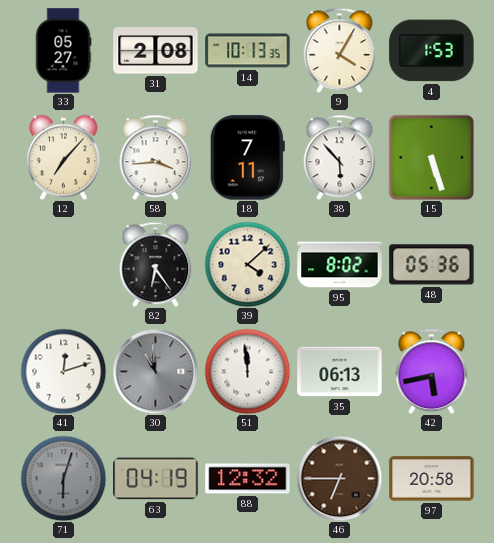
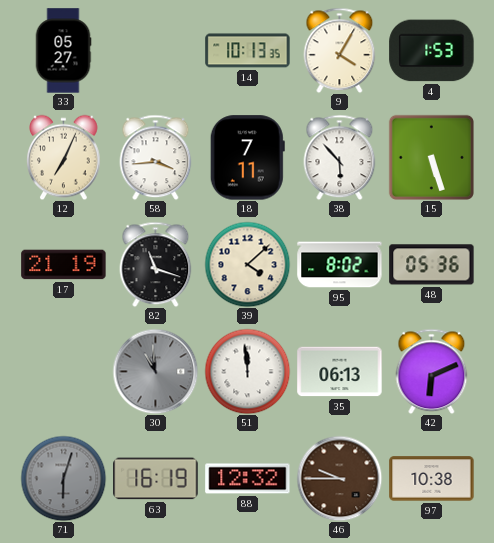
31: 2:08 -> none (156, 51)
12: 7:07 -> 7:04 (64, 157)
17: none -> 21:19 (64, 265)
82: 6:24 -> 11:18 (156, 264)
41: 12:12 -> none (63, 371)
42: 5:43 -> 6:11 (432, 371)
63: 04:19 -> 16:19 (156, 479)
46: 6:45 -> 9:45 (339, 478)
97: 20:58 -> 10:38 (432, 479)
